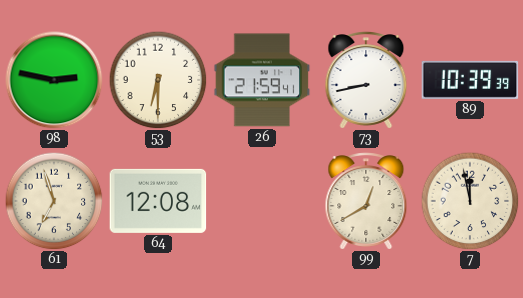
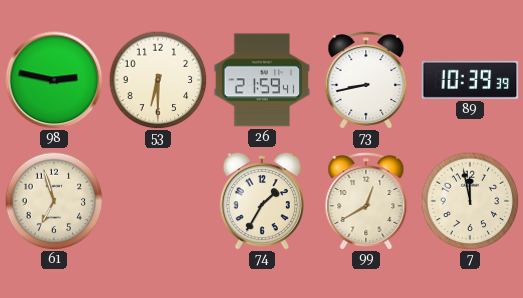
64: 12:08 -> none (158, 201)
74: none -> 1:35 (262, 201)
